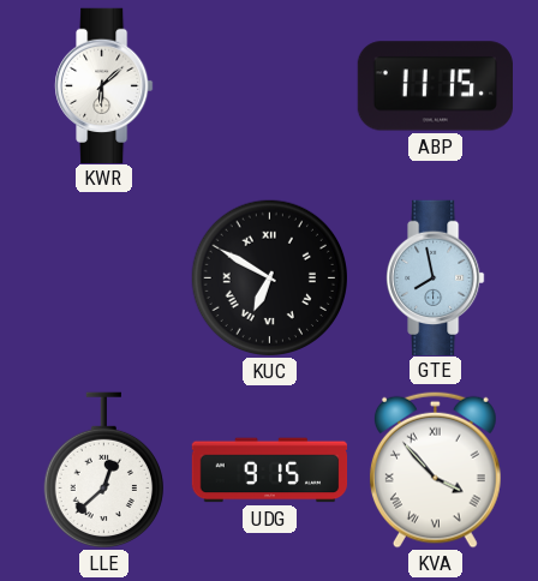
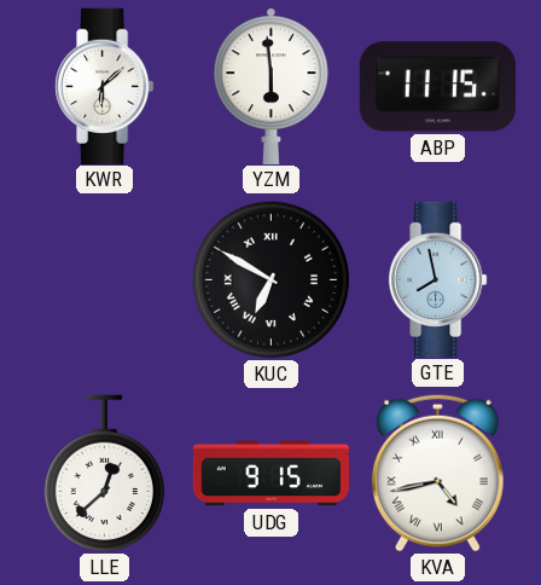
YZM: none -> 5:59 (270, 86)
KVA: 3:53 -> 4:43 (437, 473)
